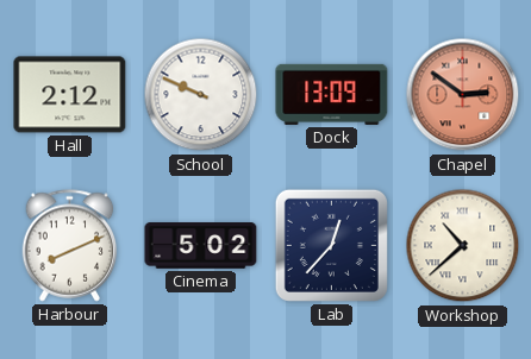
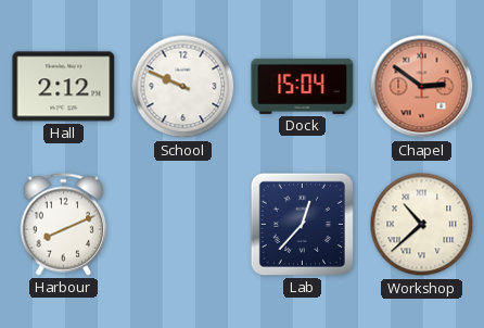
Dock: 13:09 -> 15:04 (303, 86)
Cinema: 5:02 -> none (201, 246)
